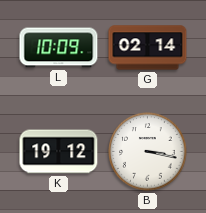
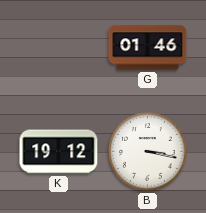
L: 10:09 -> none (59, 48)
G: 02:14 -> 01:46 (148, 48)
